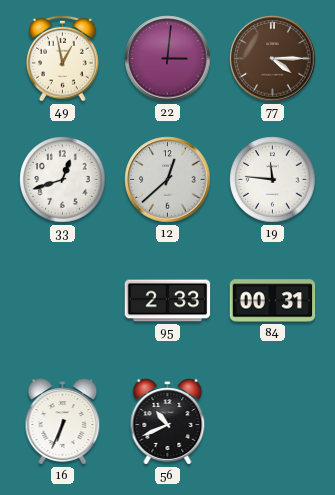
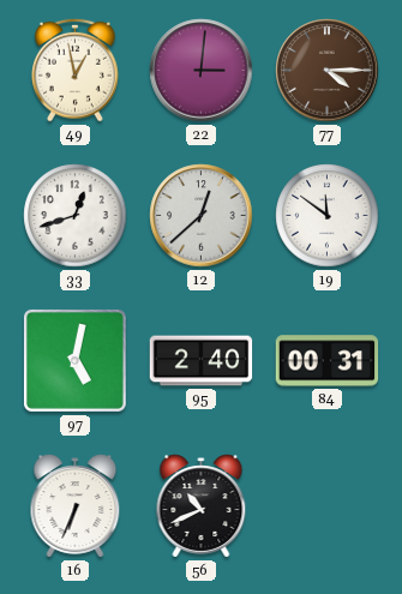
19: 11:46 -> 11:51 (328, 216)
97: none -> 5:02 (74, 360)
95: 2:33 -> 2:40 (202, 361)
